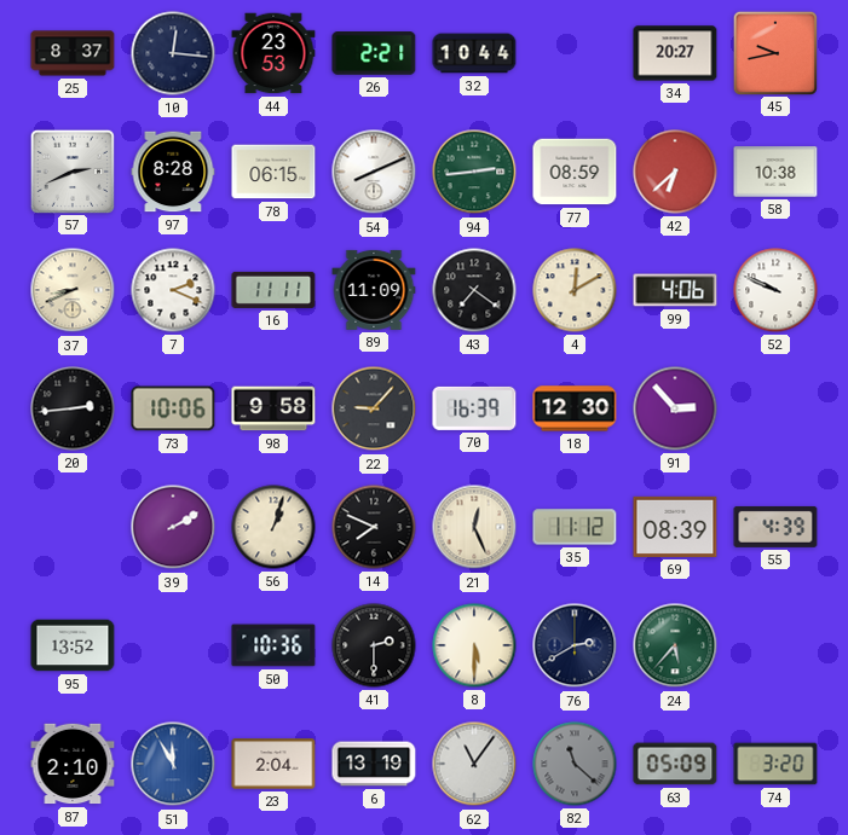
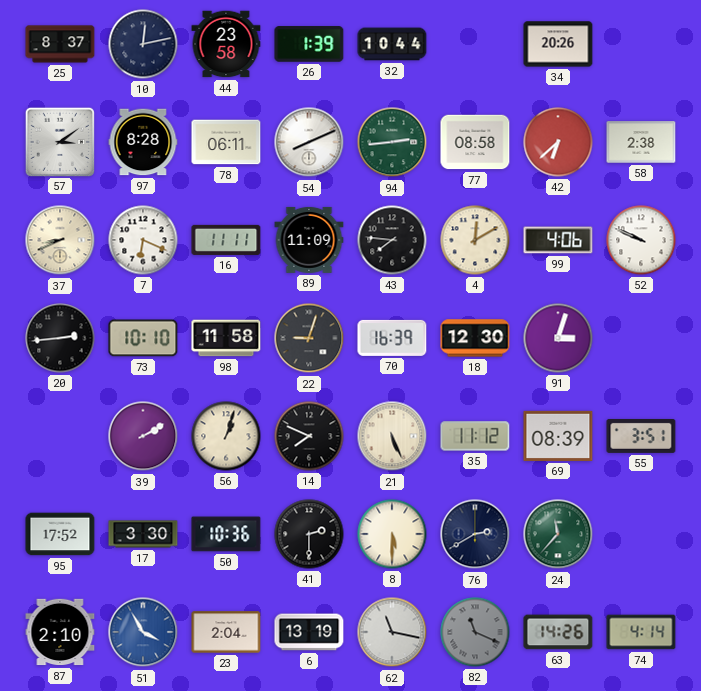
10: 12:16 -> 12:13 (143, 44)
44: 23:53 -> 23:58 (226, 44)
26: 2:21 -> 1:39 (309, 44)
34: 20:27 -> 20:26 (558, 44)
45: 9:43 -> none (774, 52)
57: 2:41 -> 3:09 (59, 141)
78: 06:15 -> 06:11 (226, 142)
77: 08:59 -> 08:58 (475, 142)
58: 10:38 -> 2:38 (641, 142)
7: 2:19 -> 6:19 (143, 240)
43: 7:21 -> 7:46 (392, 240)
73: 10:06 -> 10:10 (143, 338)
98: 9:58 -> 11:58 (226, 338)
22: 9:07 -> 9:03 (309, 338)
91: 2:53 -> 3:03 (558, 338)
21: 12:26 -> 5:26 (392, 436)
55: 4:39 -> 3:51 (641, 436)
95: 13:52 -> 17:52 (60, 534)
17: none -> 3:30 (143, 534)
24: 5:37 -> 11:37 (558, 534)
51: 11:55 -> 3:55 (143, 632)
62: 11:06 -> 11:17 (392, 632)
82: 11:22 -> 11:19 (475, 632)
63: 05:09 -> 14:26 (558, 632)
74: 3:20 -> 4:14 (641, 632)
